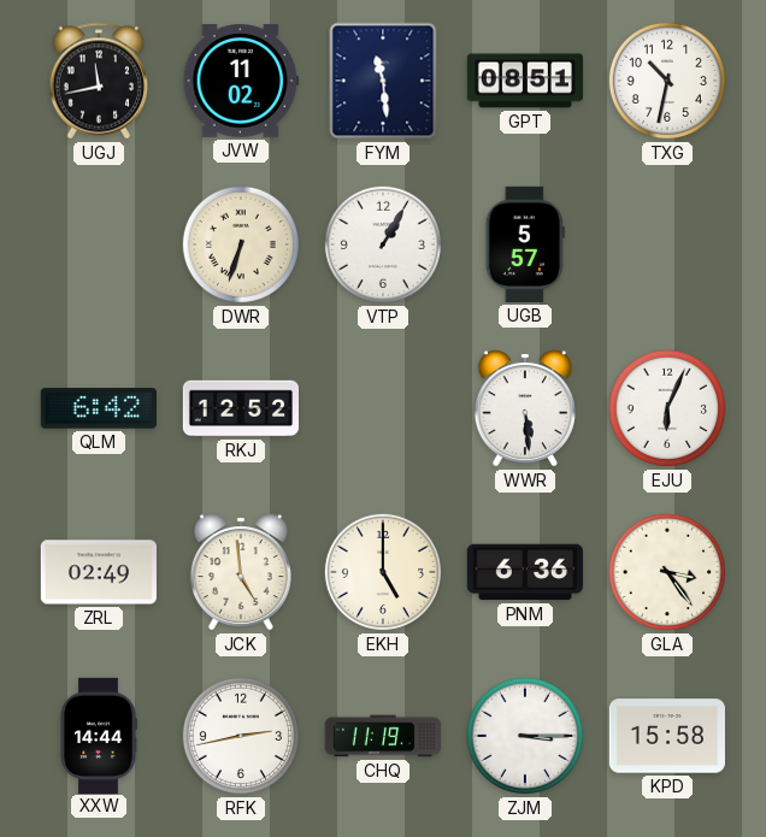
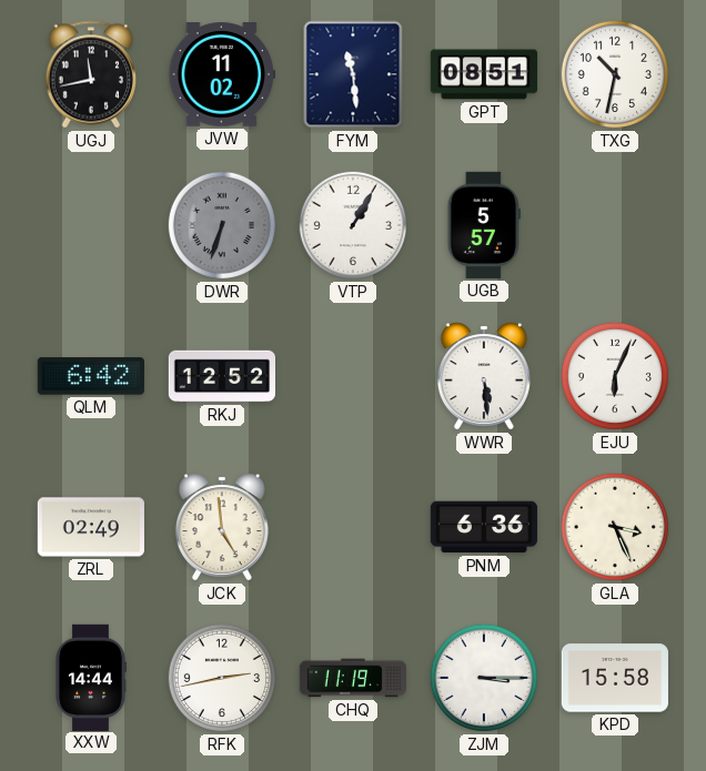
DWR dial: cream -> grey (222, 225)
EKH: 5:00 -> none (383, 572)
GLA: 3:24 -> 3:26 (615, 527)
